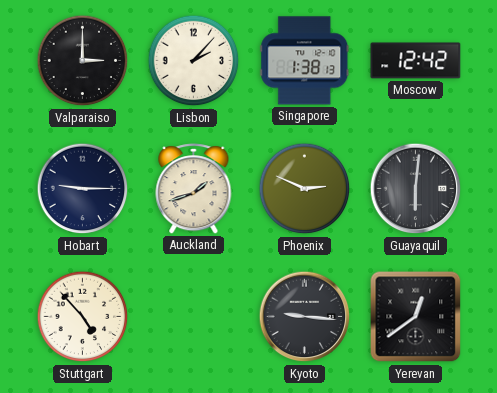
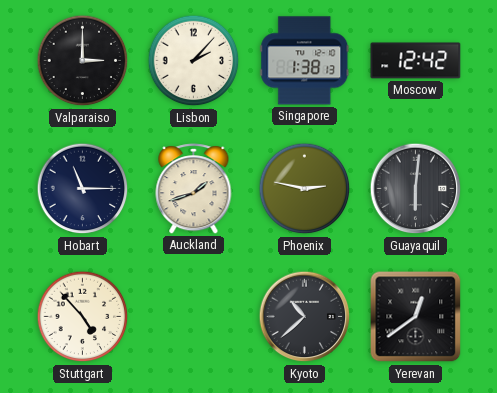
Hobart: 9:15 -> 11:15 (83, 189)
Phoenix: 2:49 -> 2:47 (305, 189)
Kyoto: 9:16 -> 10:38 (305, 317)
